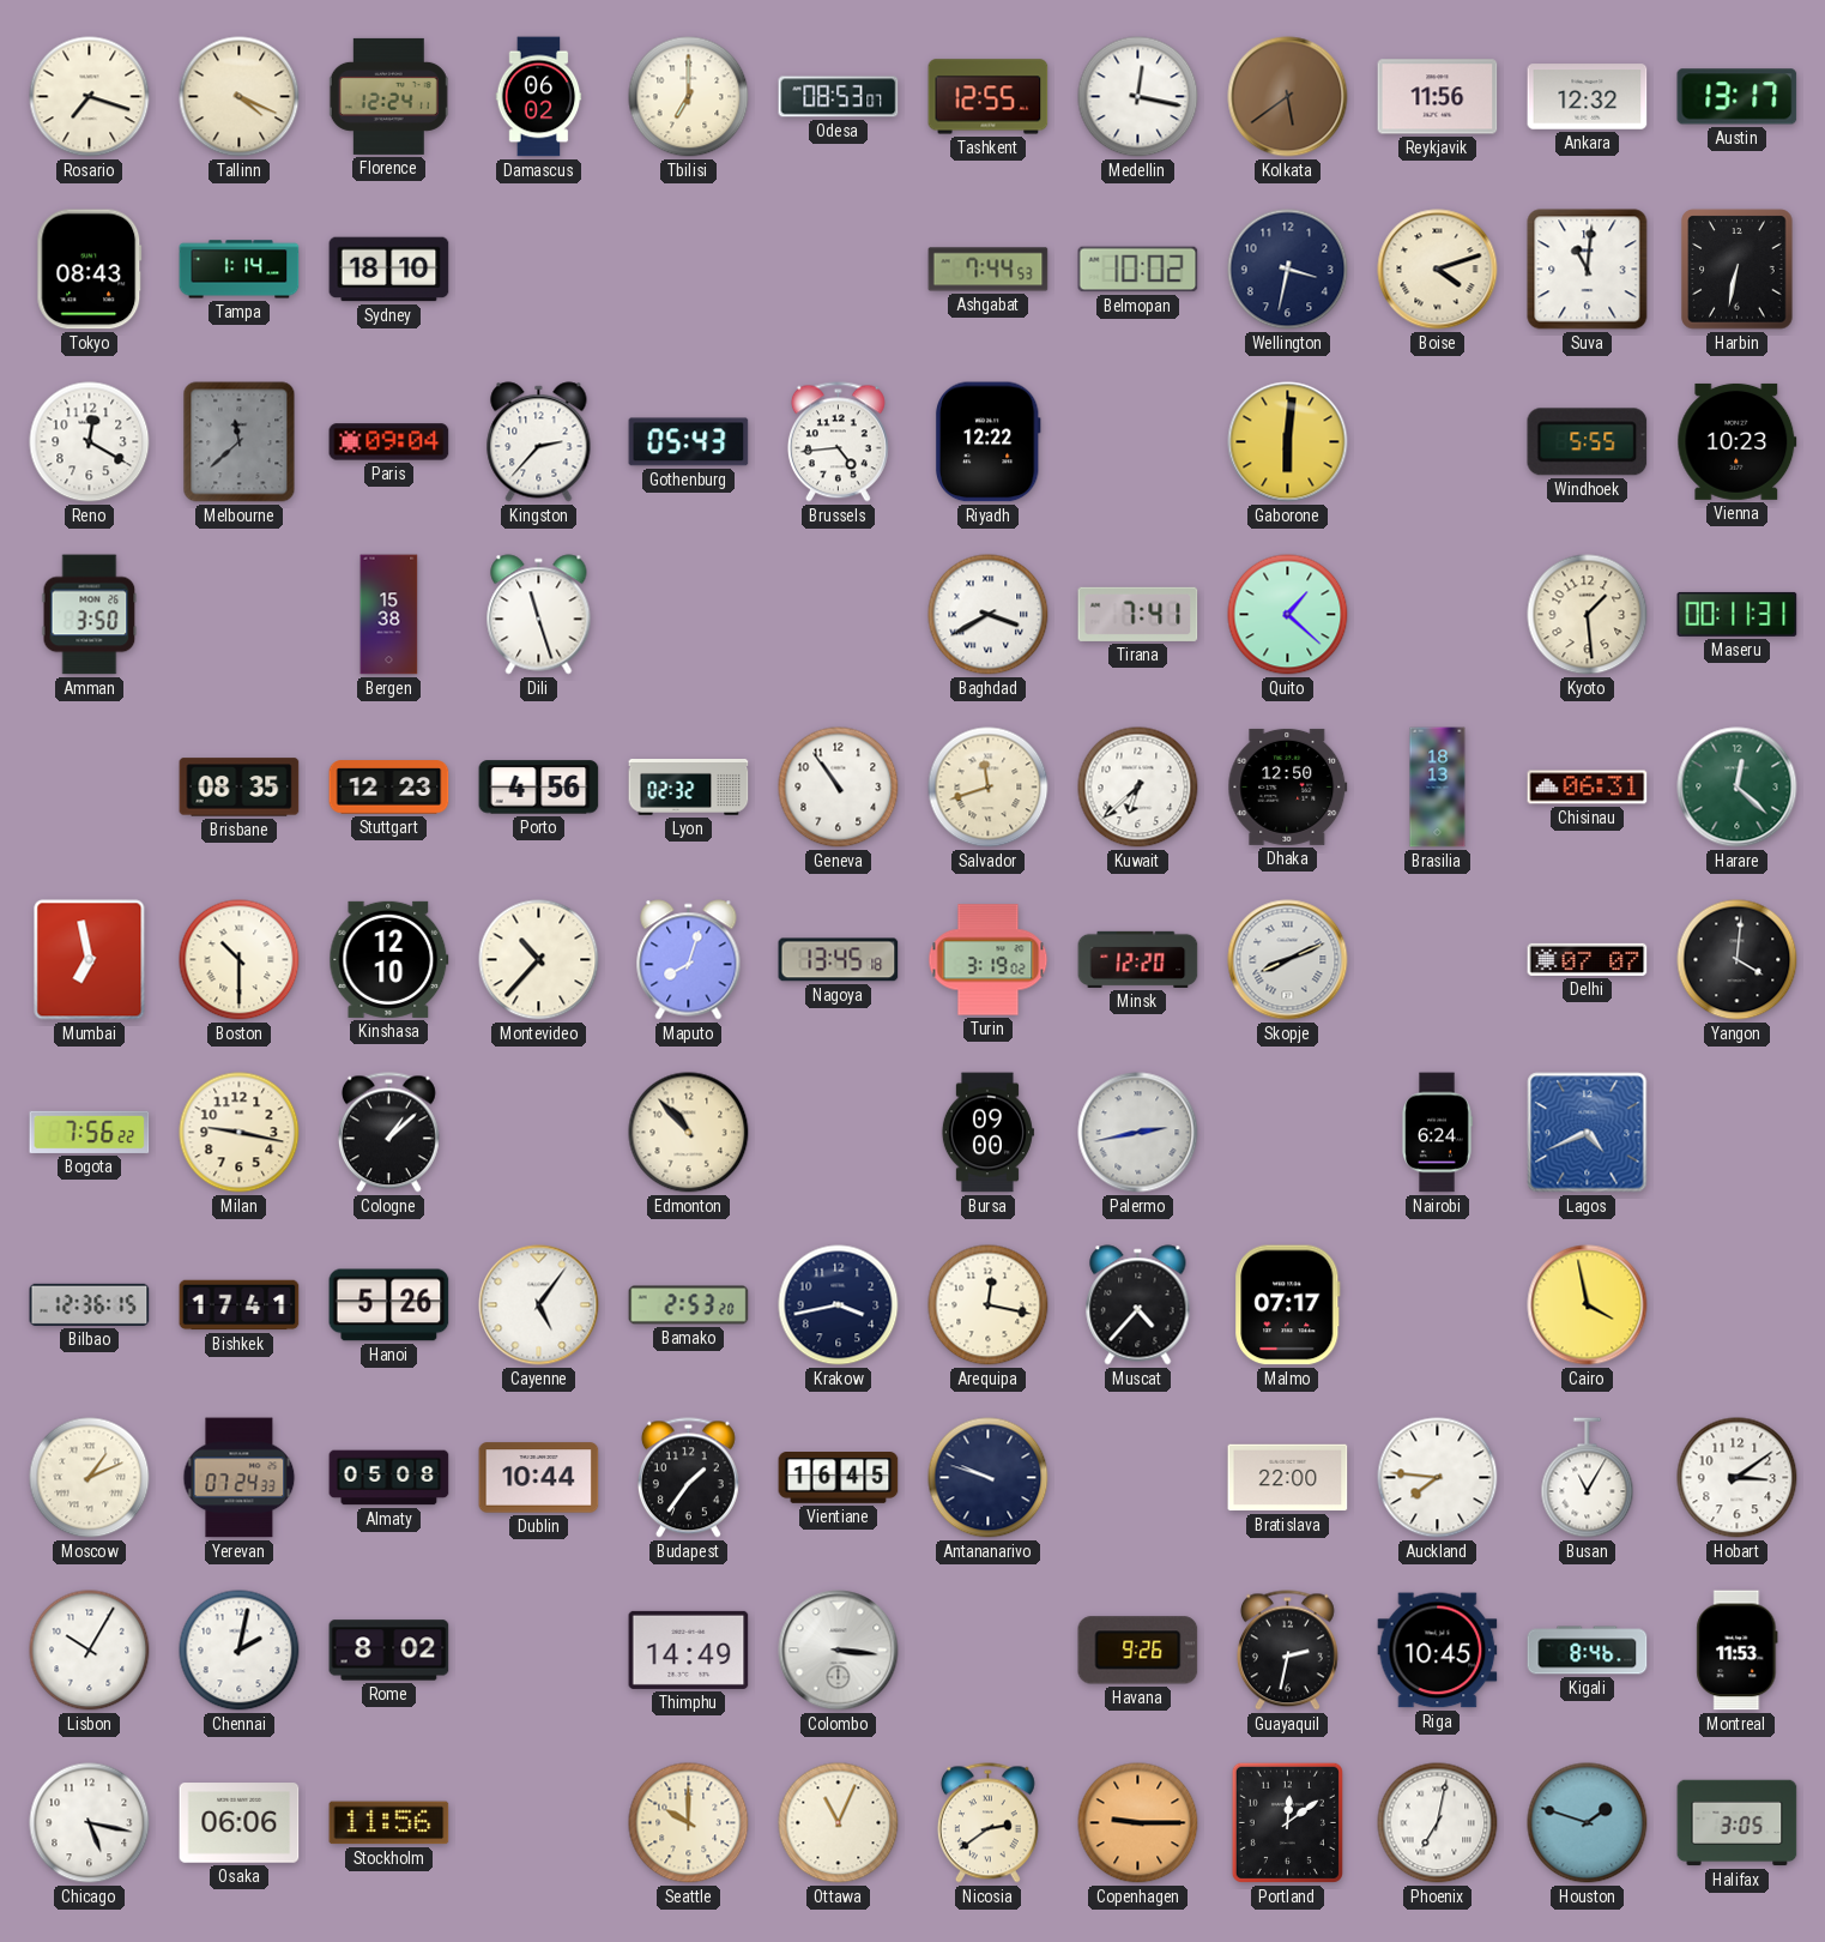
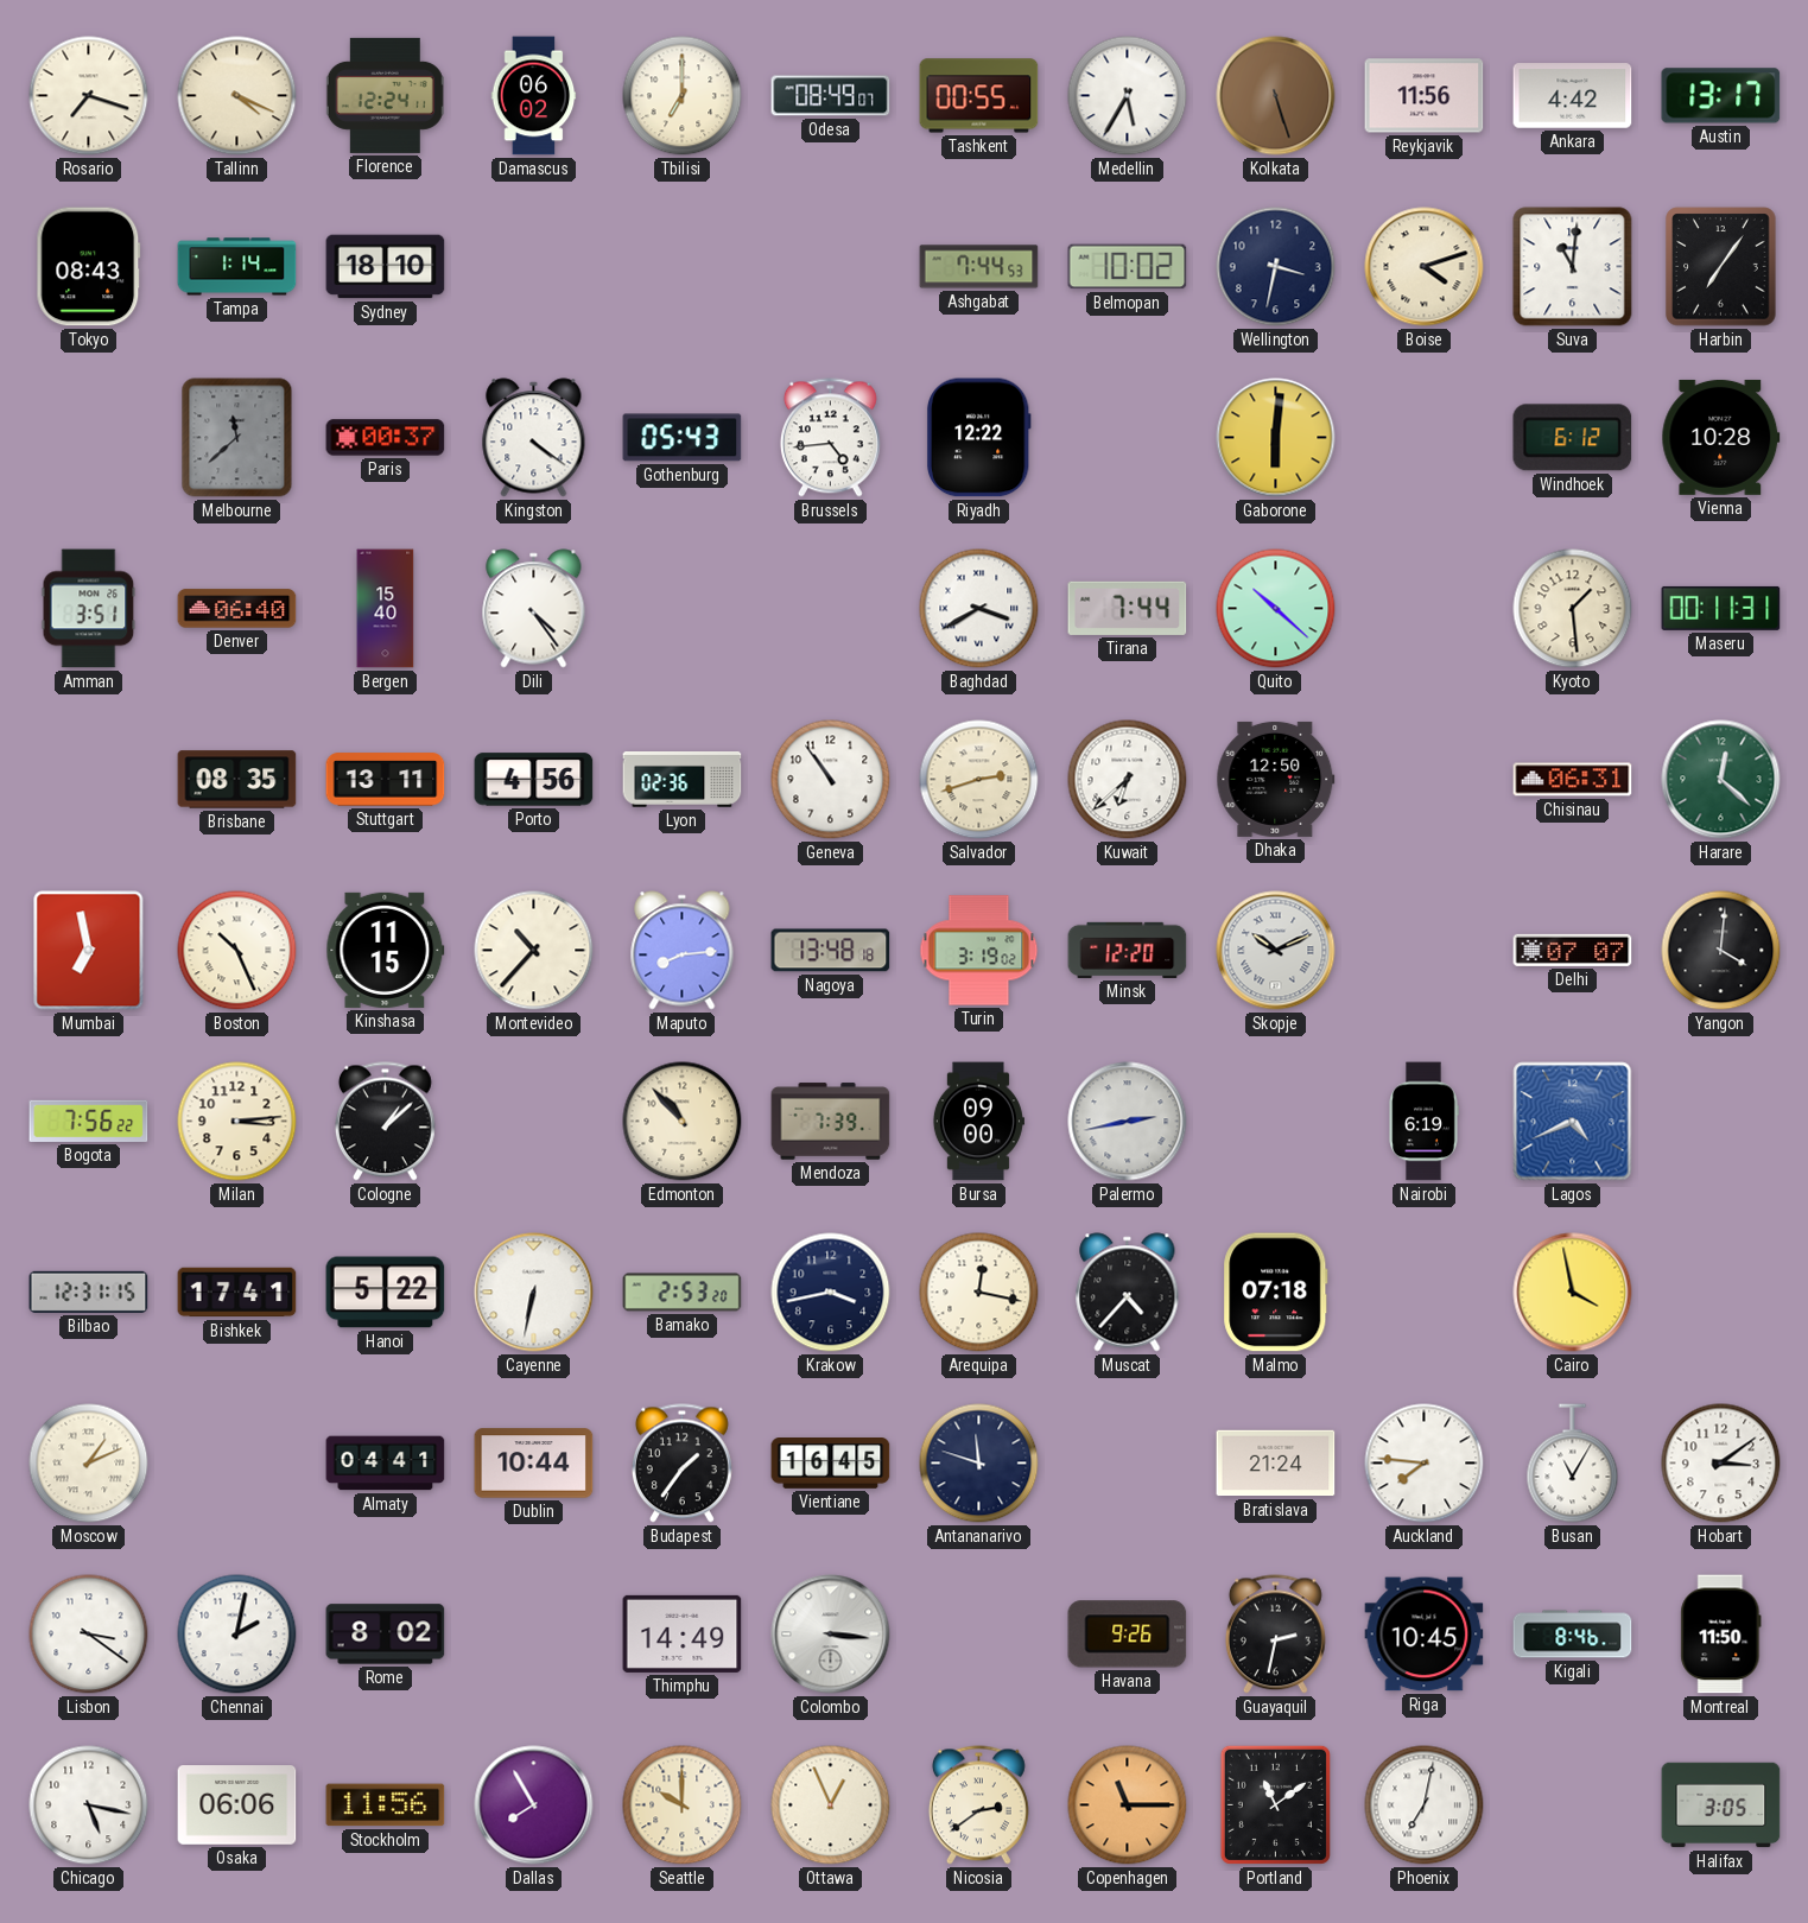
Odesa: 08:53 -> 08:49 (831, 96)
Tashkent: 12:55 -> 00:55 (979, 96)
Medellin: 12:17 -> 5:35 (1128, 96)
Kolkata: 5:39 -> 5:27 (1276, 96)
Ankara: 12:32 -> 4:42 (1573, 96)
Harbin: 6:32 -> 7:06 (1721, 267)
Reno: 12:20 -> none (90, 442)
Paris: 09:04 -> 00:37 (386, 438)
Kingston: 2:37 -> 4:21 (534, 438)
Windhoek: 5:55 -> 6:12 (1573, 438)
Vienna: 10:23 -> 10:28 (1721, 437)
Amman: 3:50 -> 3:51 (89, 609)
Denver: none -> 06:40 (237, 609)
Bergen: 15:38 -> 15:40 (386, 609)
Dili: 11:27 -> 4:24 (534, 609)
Tirana: 7:41 -> 7:44 (1128, 608)
Quito: 1:22 -> 10:22 (1276, 609)
Stuttgart: 12:23 -> 13:11 (386, 780)
Lyon: 02:32 -> 02:36 (683, 780)
Salvador: 11:42 -> 2:42 (979, 780)
Brasilia: 18:13 -> none (1438, 788)
Boston: 10:30 -> 10:26 (237, 951)
Kinshasa: 12:10 -> 11:15 (386, 950)
Maputo: 8:03 -> 8:14 (683, 951)
Nagoya: 13:45 -> 13:48 (831, 951)
Skopje: 8:11 -> 10:11 (1276, 951)
Milan: 9:17 -> 3:14 (237, 1122)
Mendoza: none -> 7:39 (831, 1122)
Nairobi: 6:24 -> 6:19 (1423, 1122)
Bilbao: 12:36 -> 12:31 (89, 1291)
Hanoi: 5:26 -> 5:22 (386, 1293)
Cayenne: 5:06 -> 6:32 (534, 1293)
Malmo: 07:17 -> 07:18 (1276, 1293)
Yerevan: 07:24 -> none (240, 1478)
Almaty: 05:08 -> 04:41 (386, 1464)
Antananarivo: 9:48 -> 11:48 (979, 1464)
Bratislava: 22:00 -> 21:24 (1276, 1464)
Lisbon: 10:05 -> 3:21 (89, 1635)
Montreal: 11:53 -> 11:50 (1721, 1635)
Dallas: none -> 7:55 (534, 1805)
Ottawa: 11:04 -> 12:56 (831, 1805)
Copenhagen: 9:15 -> 11:15 (1128, 1805)
Portland: 12:09 -> 11:09 (1275, 1804)
Houston: 1:48 -> none (1588, 1823)
